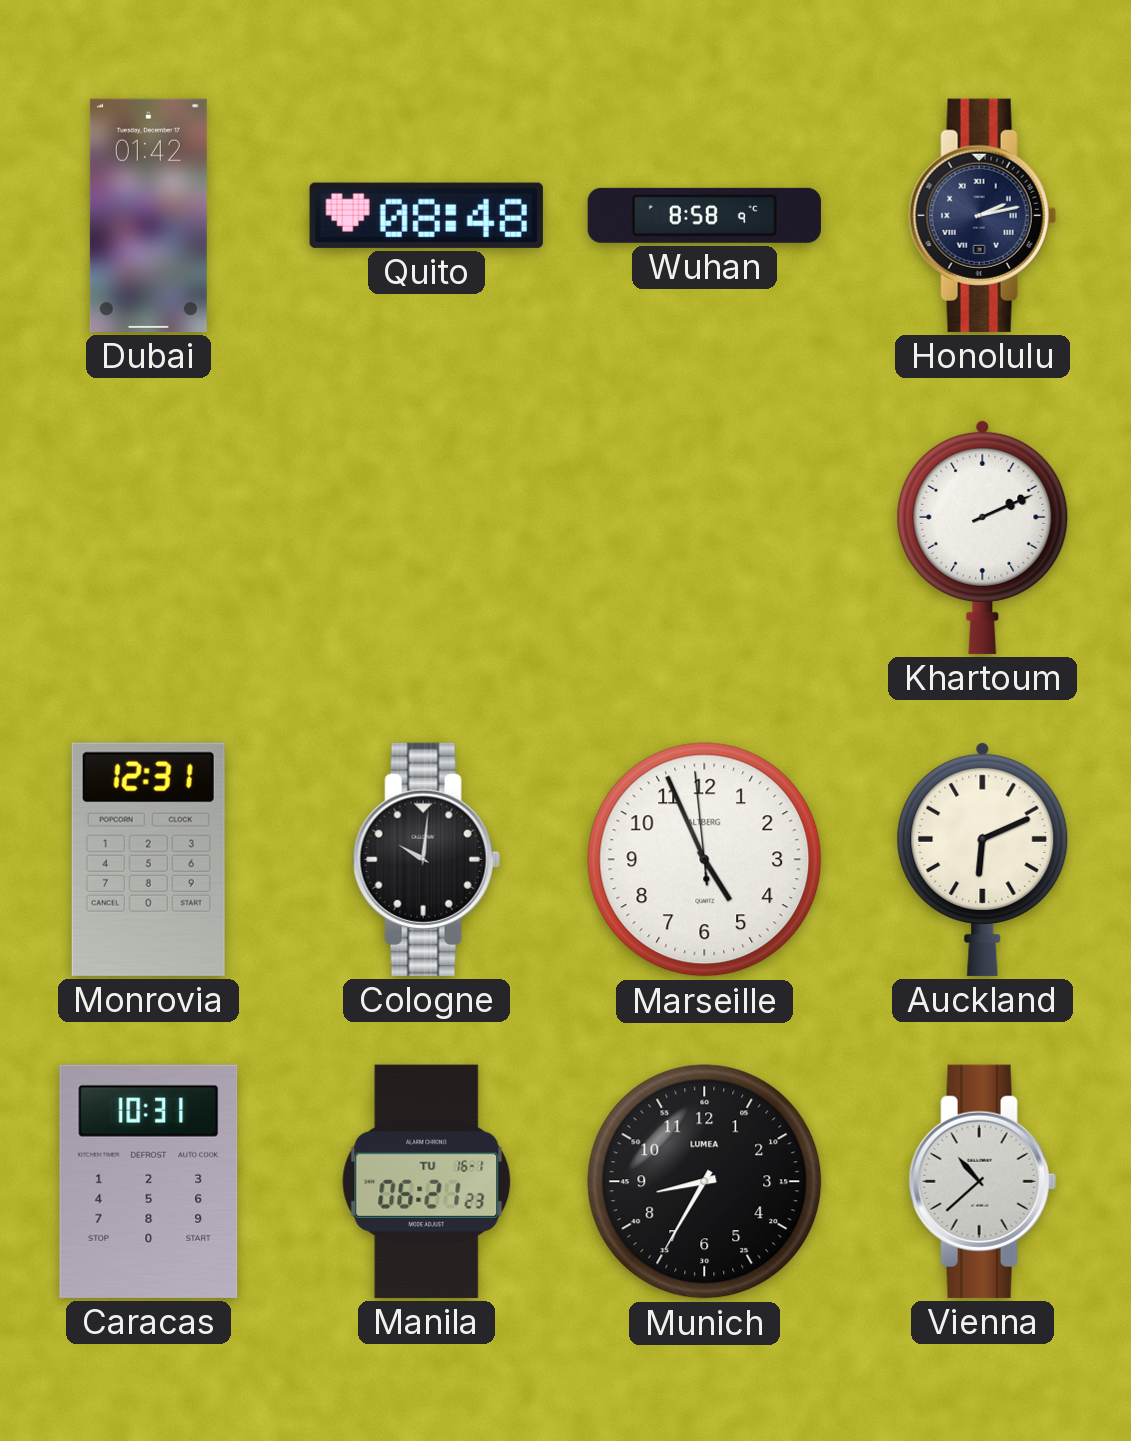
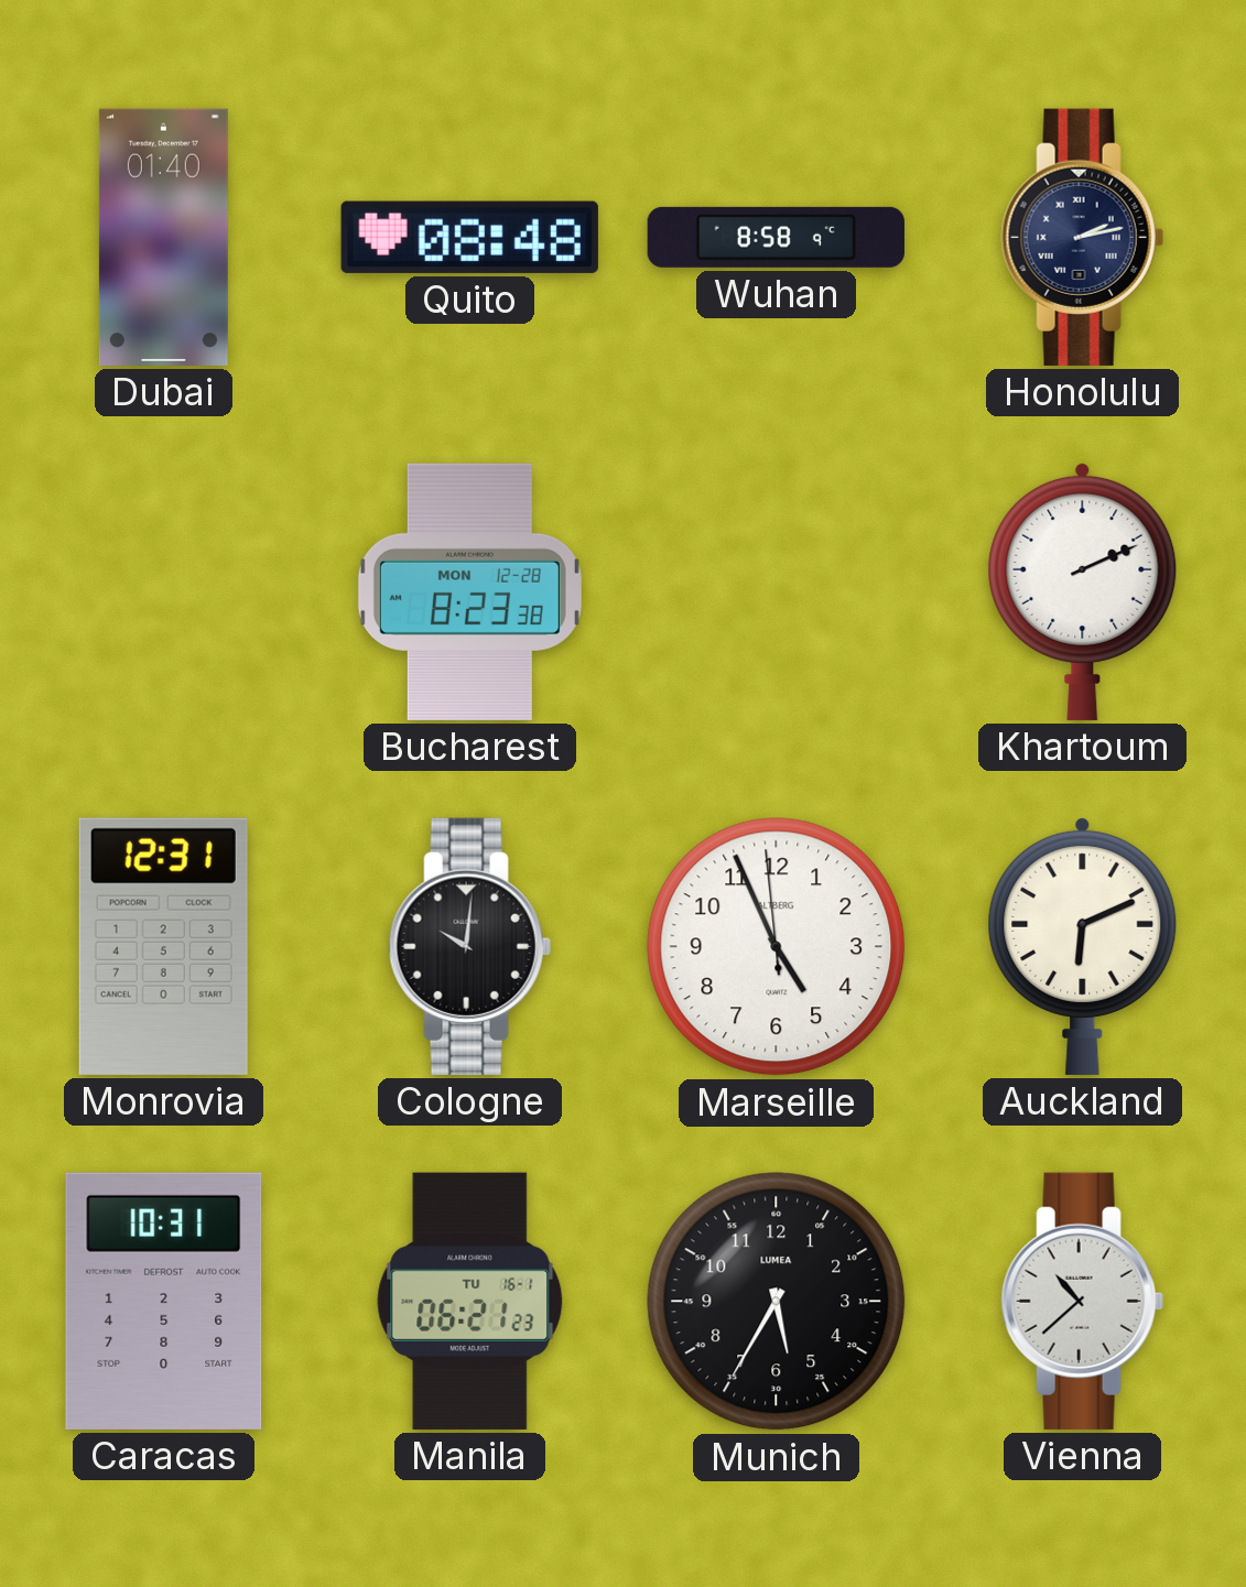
Dubai: 01:42 -> 01:40 (163, 237)
Bucharest: none -> 8:23 (469, 591)
Munich: 8:35 -> 5:35 (777, 1302)
